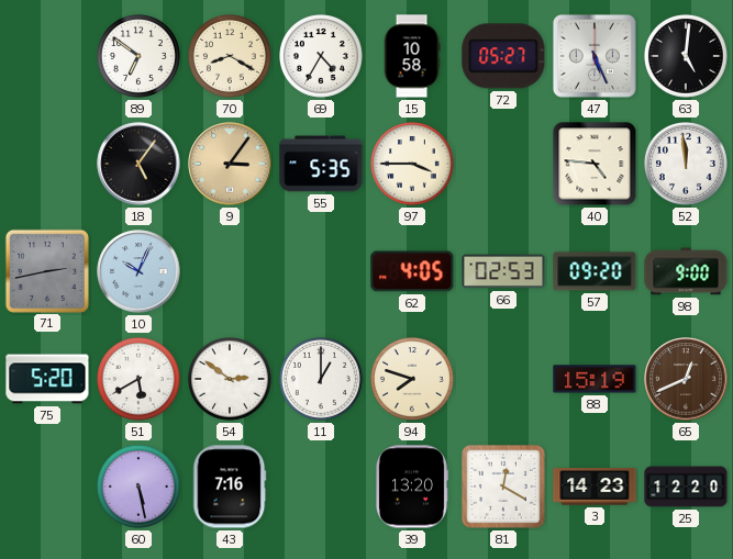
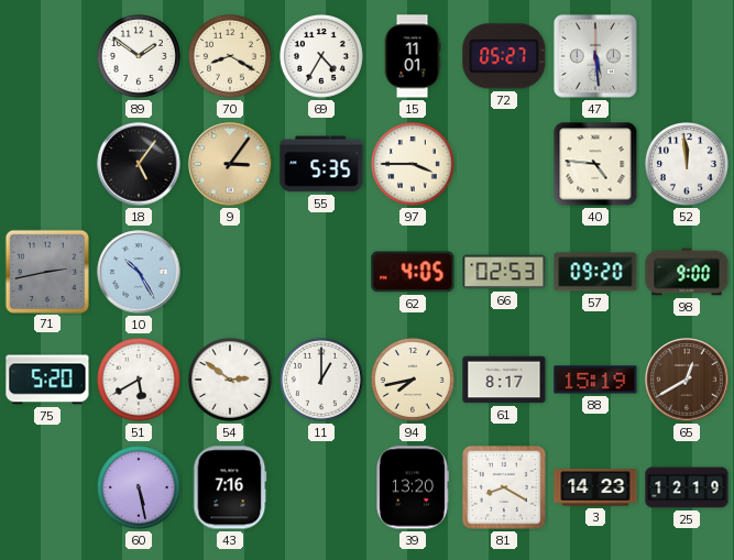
89: 6:51 -> 1:51 (140, 57)
15: 10:58 -> 11:01 (413, 56)
47: 5:26 -> 5:29 (595, 56)
63: 5:01 -> none (687, 57)
10: 10:04 -> 10:25 (139, 272)
94: 7:48 -> 7:43 (414, 381)
61: none -> 8:17 (504, 380)
65: 12:41 -> 12:40 (687, 380)
81: 12:20 -> 8:20 (505, 488)
25: 12:20 -> 12:19 (687, 487)
